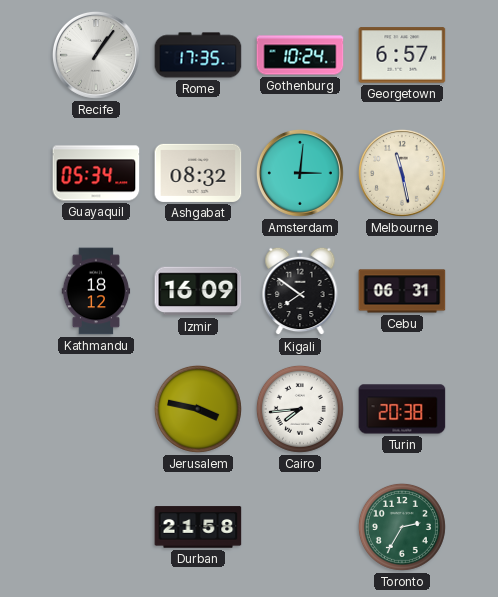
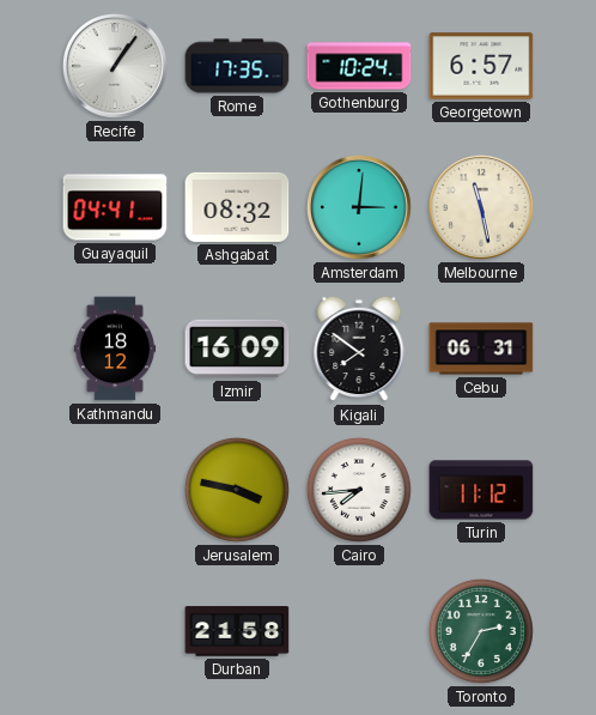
Guayaquil: 05:34 -> 04:41 (115, 207)
Turin: 20:38 -> 11:12 (481, 490)
